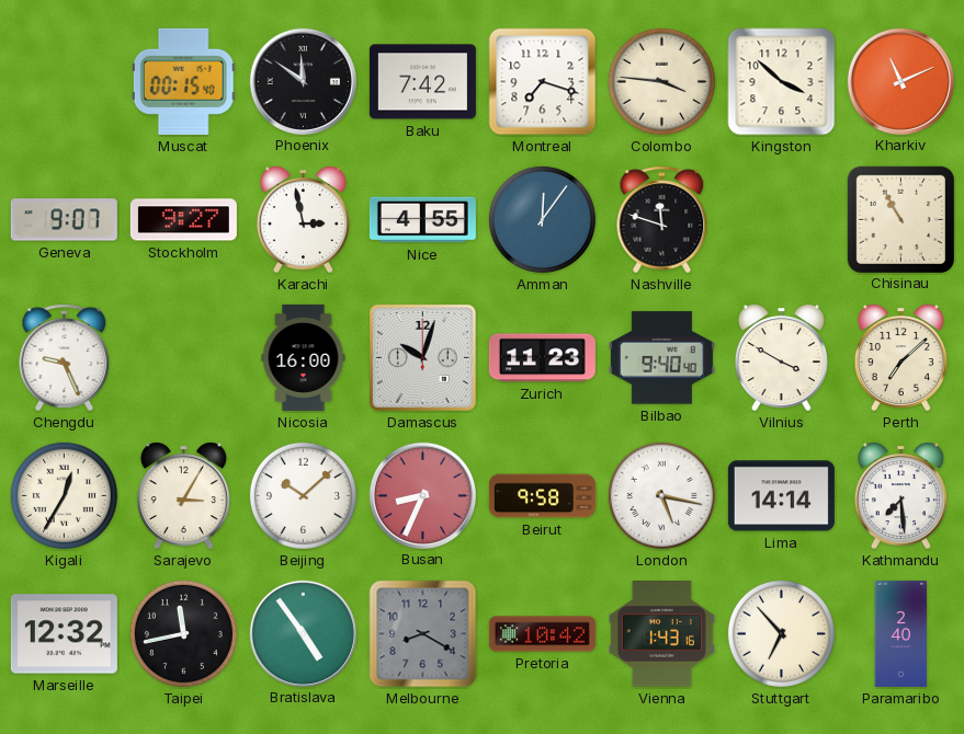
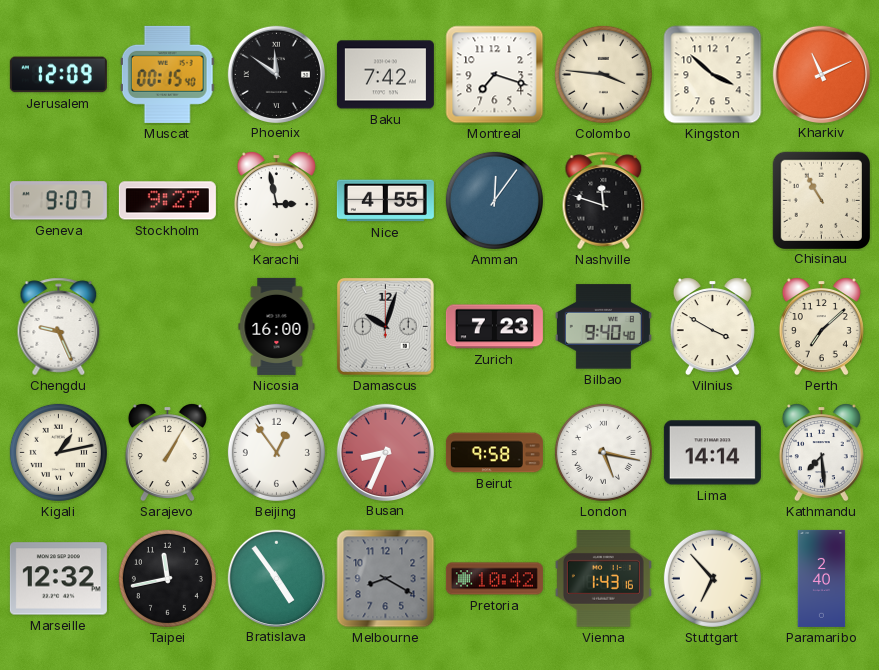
Jerusalem: none -> 12:09 (58, 75)
Zurich: 11:23 -> 7:23 (494, 327)
Kigali: 12:35 -> 1:13 (58, 452)
Sarajevo: 3:05 -> 1:05 (167, 453)
Beijing: 10:08 -> 12:54 (276, 452)
